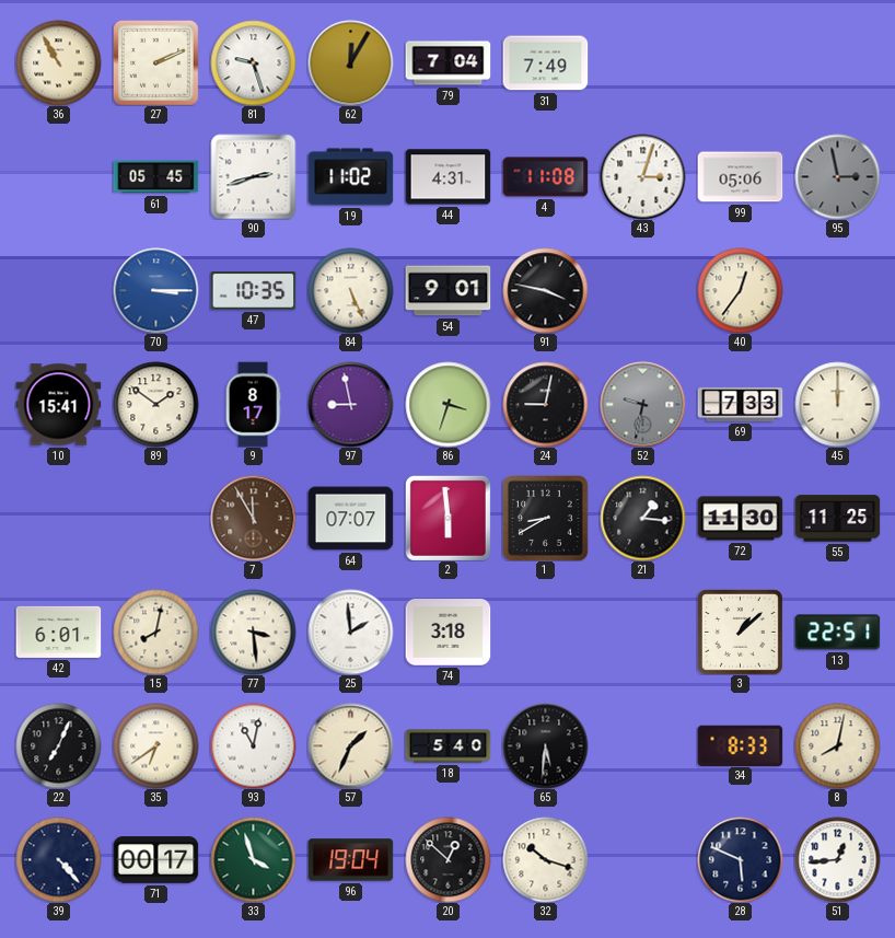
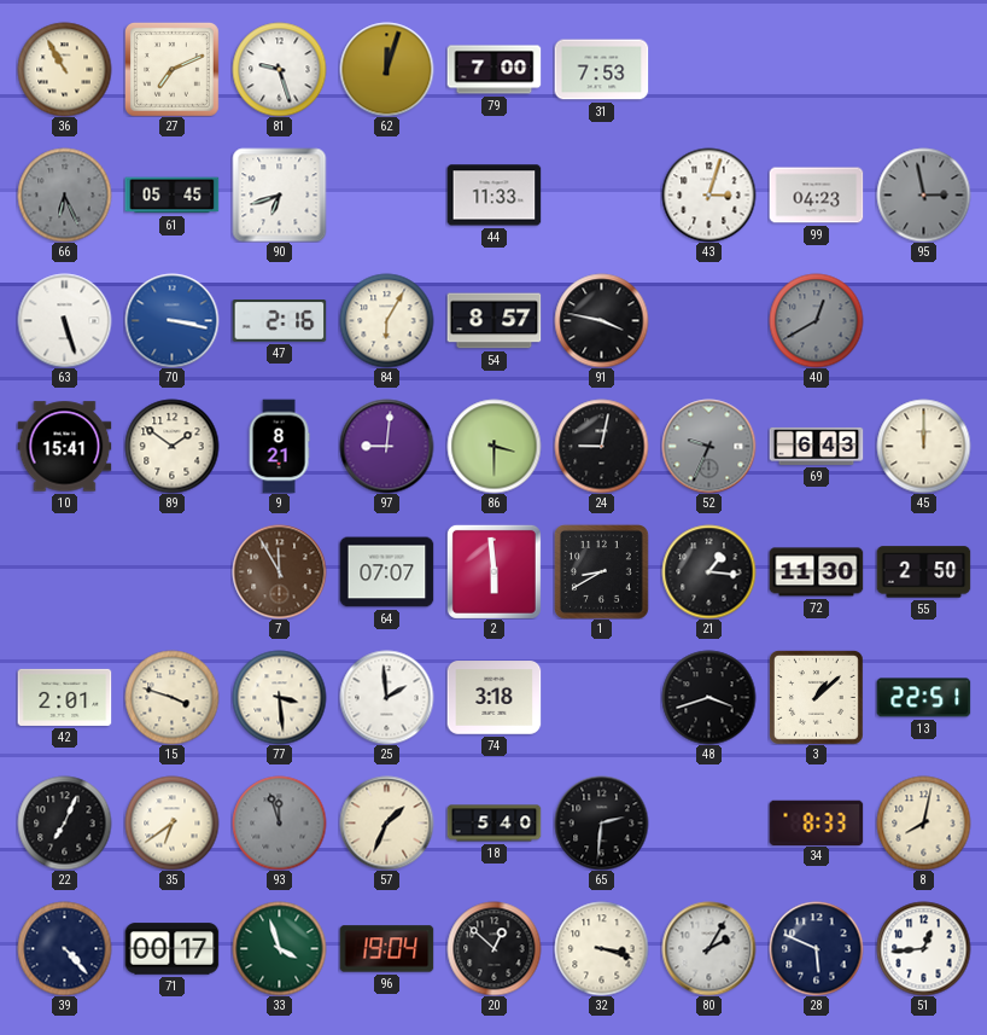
27: 2:11 -> 7:11 (171, 69)
62: 12:05 -> 12:03 (386, 69)
79: 7:04 -> 7:00 (493, 70)
31: 7:49 -> 7:53 (601, 70)
66: none -> 6:26 (64, 194)
90: 2:42 -> 6:42 (279, 194)
19: 11:02 -> none (350, 177)
44: 4:31 -> 11:33 (493, 196)
4: 11:08 -> none (545, 177)
99: 05:06 -> 04:23 (816, 196)
63: none -> 5:27 (64, 320)
70: 3:15 -> 3:17 (171, 320)
47: 10:35 -> 2:16 (279, 321)
84: 5:26 -> 6:05 (386, 320)
54: 9:01 -> 8:57 (493, 321)
40: 12:36 -> 12:40 (816, 320)
40 dial: cream -> grey (816, 320)
9: 8:17 -> 8:21 (279, 446)
97: 8:58 -> 9:01 (386, 446)
86: 3:33 -> 3:30 (493, 446)
52: 9:32 -> 9:34 (708, 446)
69: 7:33 -> 6:43 (816, 446)
55: 11:25 -> 2:50 (923, 572)
42: 6:01 -> 2:01 (64, 697)
15: 8:02 -> 3:48 (171, 697)
48: none -> 3:42 (708, 697)
93: 11:02 -> 11:57 (279, 822)
93 dial: white -> grey (279, 822)
65: 5:31 -> 2:31 (601, 822)
32: 10:18 -> 3:18 (601, 948)
80: none -> 2:05 (708, 948)
